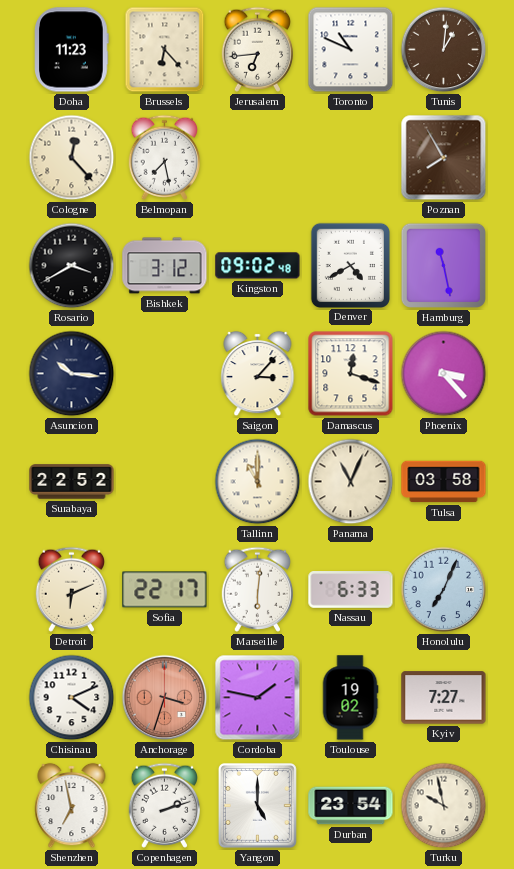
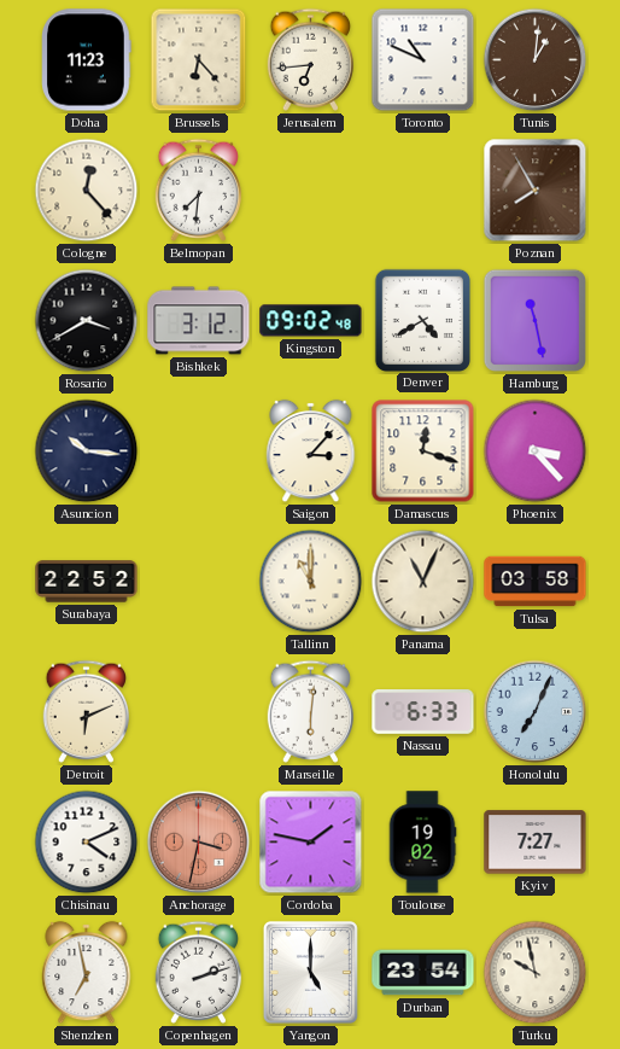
Belmopan: 7:28 -> 7:31 (199, 190)
Sofia: 22:17 -> none (165, 590)
Anchorage: 3:33 -> 3:32 (199, 843)
